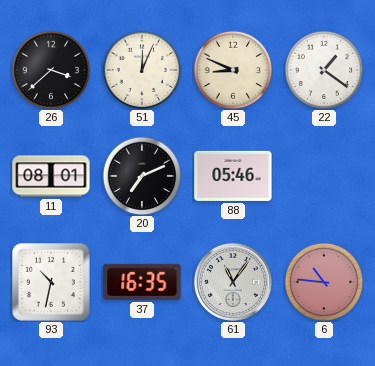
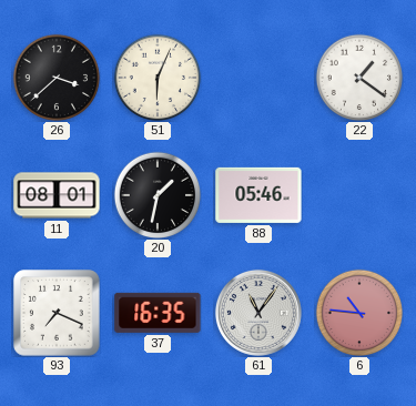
51: 12:04 -> 6:04 (158, 78)
45: 8:49 -> none (233, 70)
20: 7:11 -> 1:32 (158, 195)
93: 10:32 -> 7:19 (57, 313)
